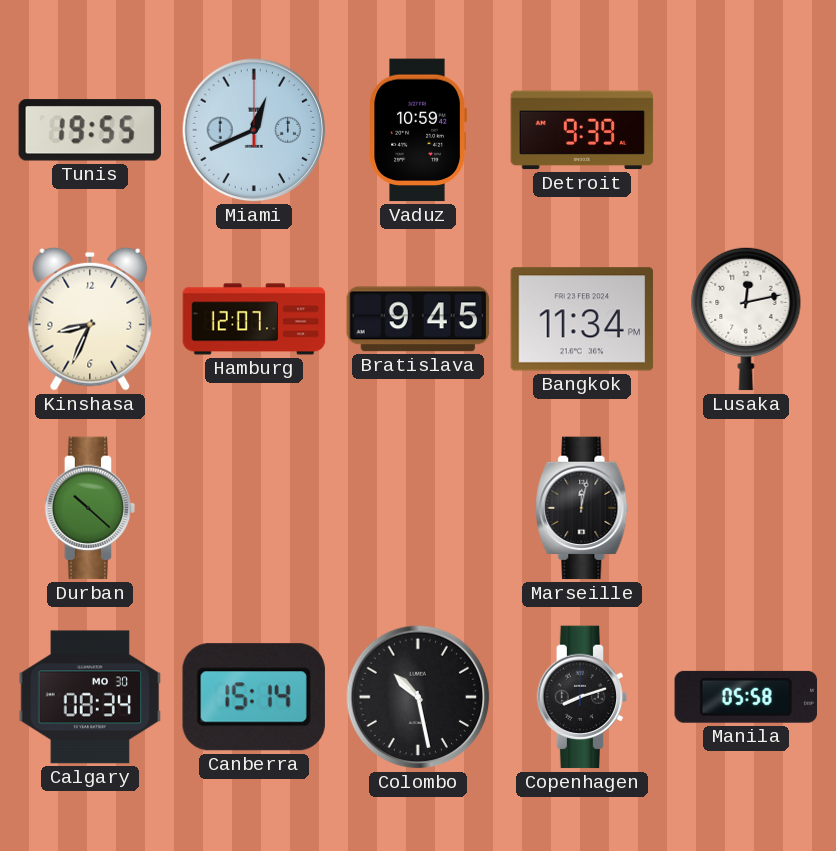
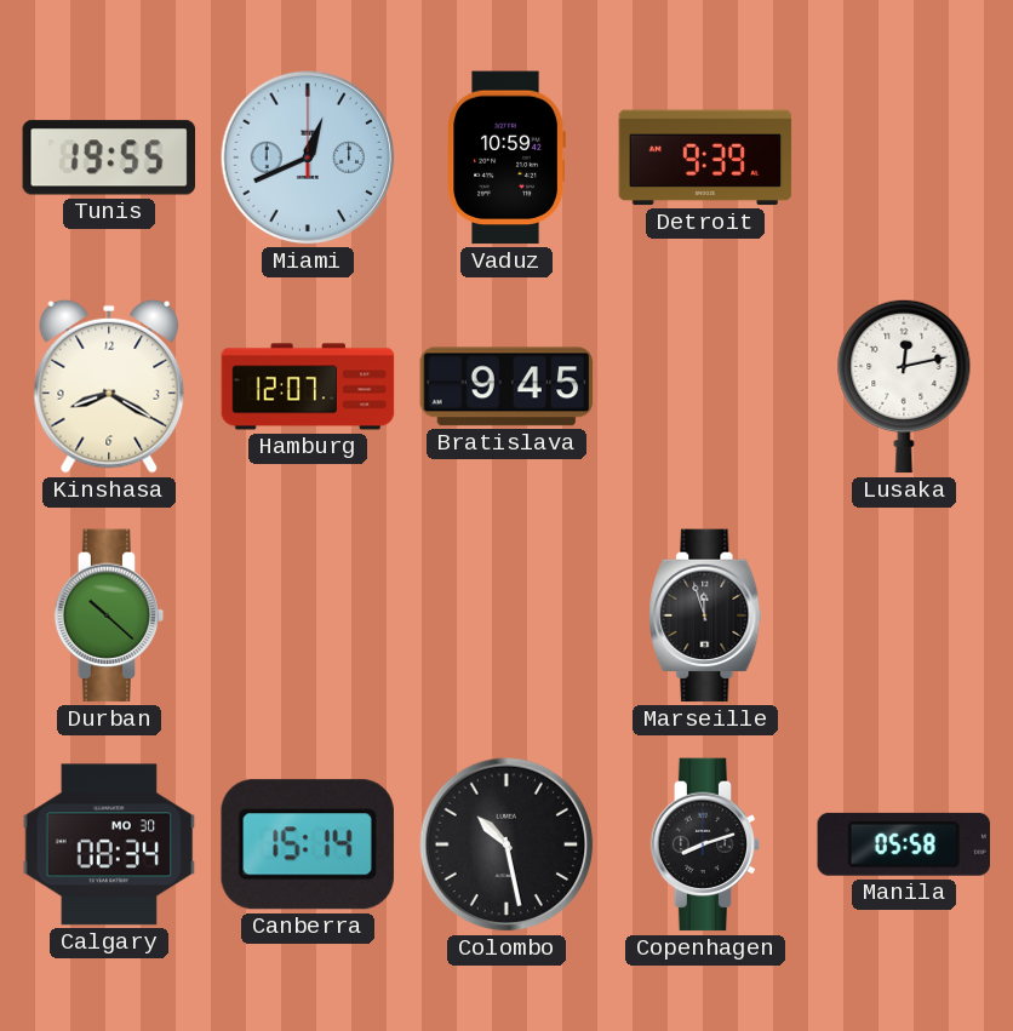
Kinshasa: 8:34 -> 8:20 (109, 386)
Bangkok: 11:34 -> none (582, 319)
Marseille: 12:02 -> 11:57 (705, 615)
